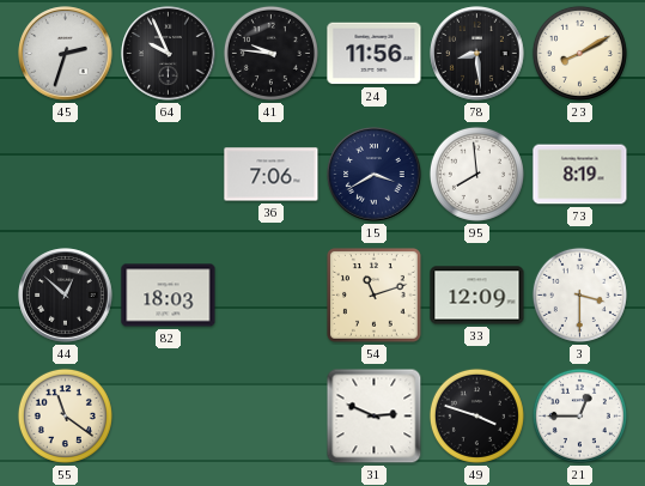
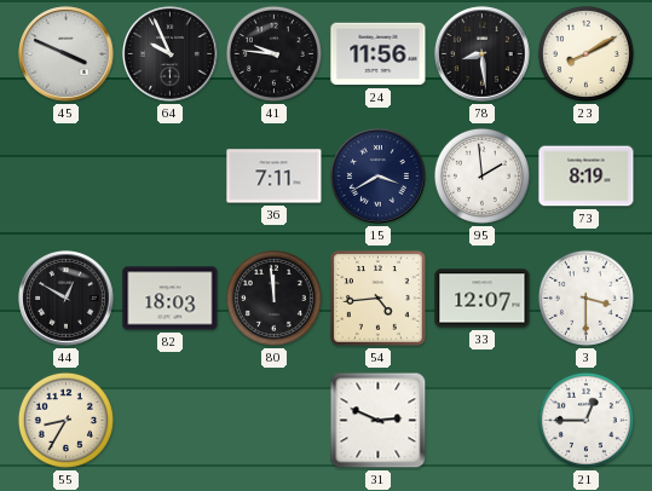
45: 2:33 -> 3:49 (67, 54)
36: 7:06 -> 7:11 (275, 177)
95: 7:59 -> 1:59 (481, 175)
44: 12:52 -> 12:50 (67, 299)
80: none -> 11:59 (273, 298)
54: 11:12 -> 4:44 (379, 299)
33: 12:09 -> 12:07 (483, 299)
55: 11:21 -> 8:35 (65, 420)
49: 3:48 -> none (476, 415)
